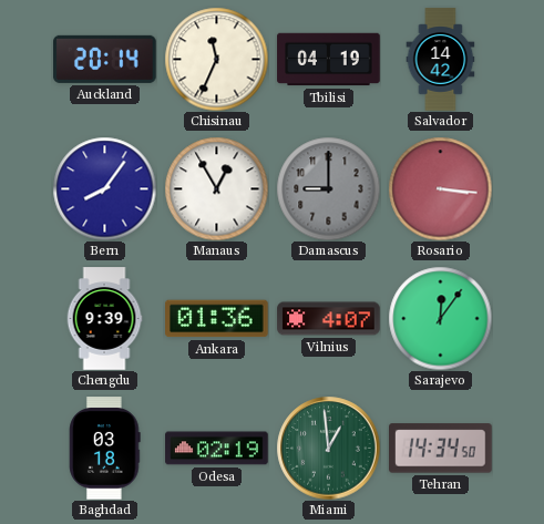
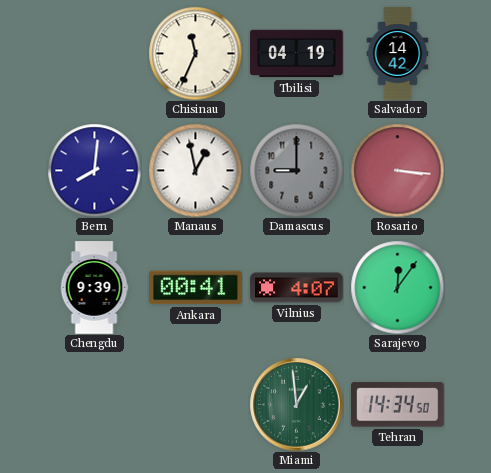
Auckland: 20:14 -> none (105, 59)
Bern: 8:06 -> 8:01 (94, 170)
Manaus: 12:55 -> 12:58 (195, 170)
Ankara: 01:36 -> 00:41 (196, 288)
Baghdad: 03:18 -> none (105, 449)
Odesa: 02:19 -> none (217, 449)
